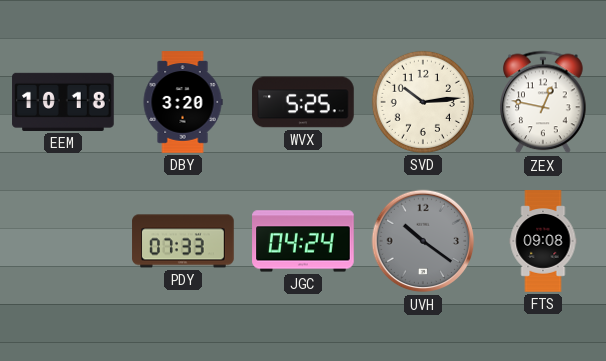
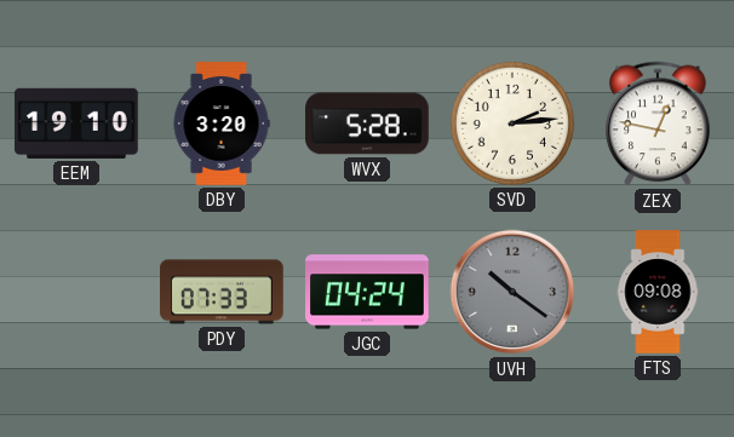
EEM: 10:18 -> 19:10 (76, 123)
WVX: 5:25 -> 5:28 (367, 123)
SVD: 10:14 -> 2:14 (512, 123)
